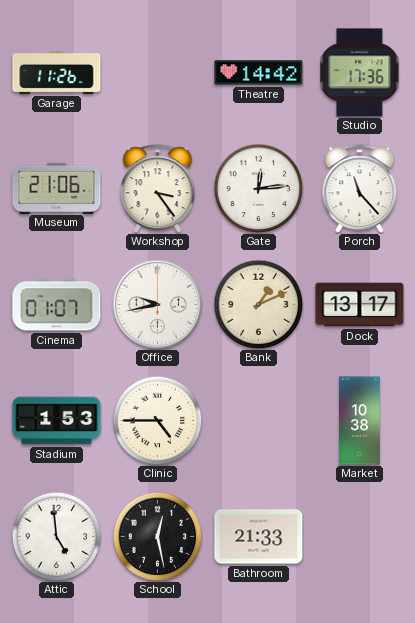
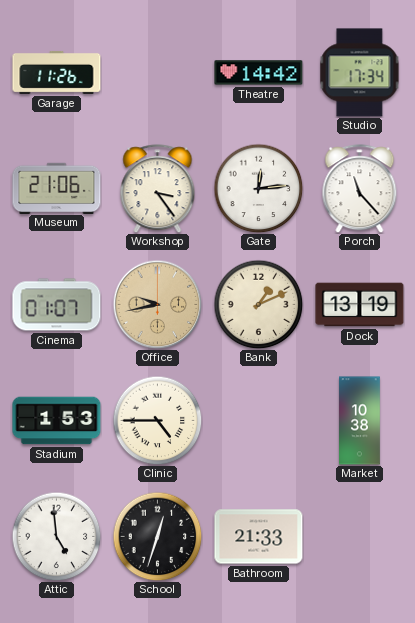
Studio: 17:36 -> 17:34 (360, 73)
Office dial: white -> champagne (157, 304)
Dock: 13:17 -> 13:19 (360, 305)
School: 12:28 -> 12:33 (157, 536)
